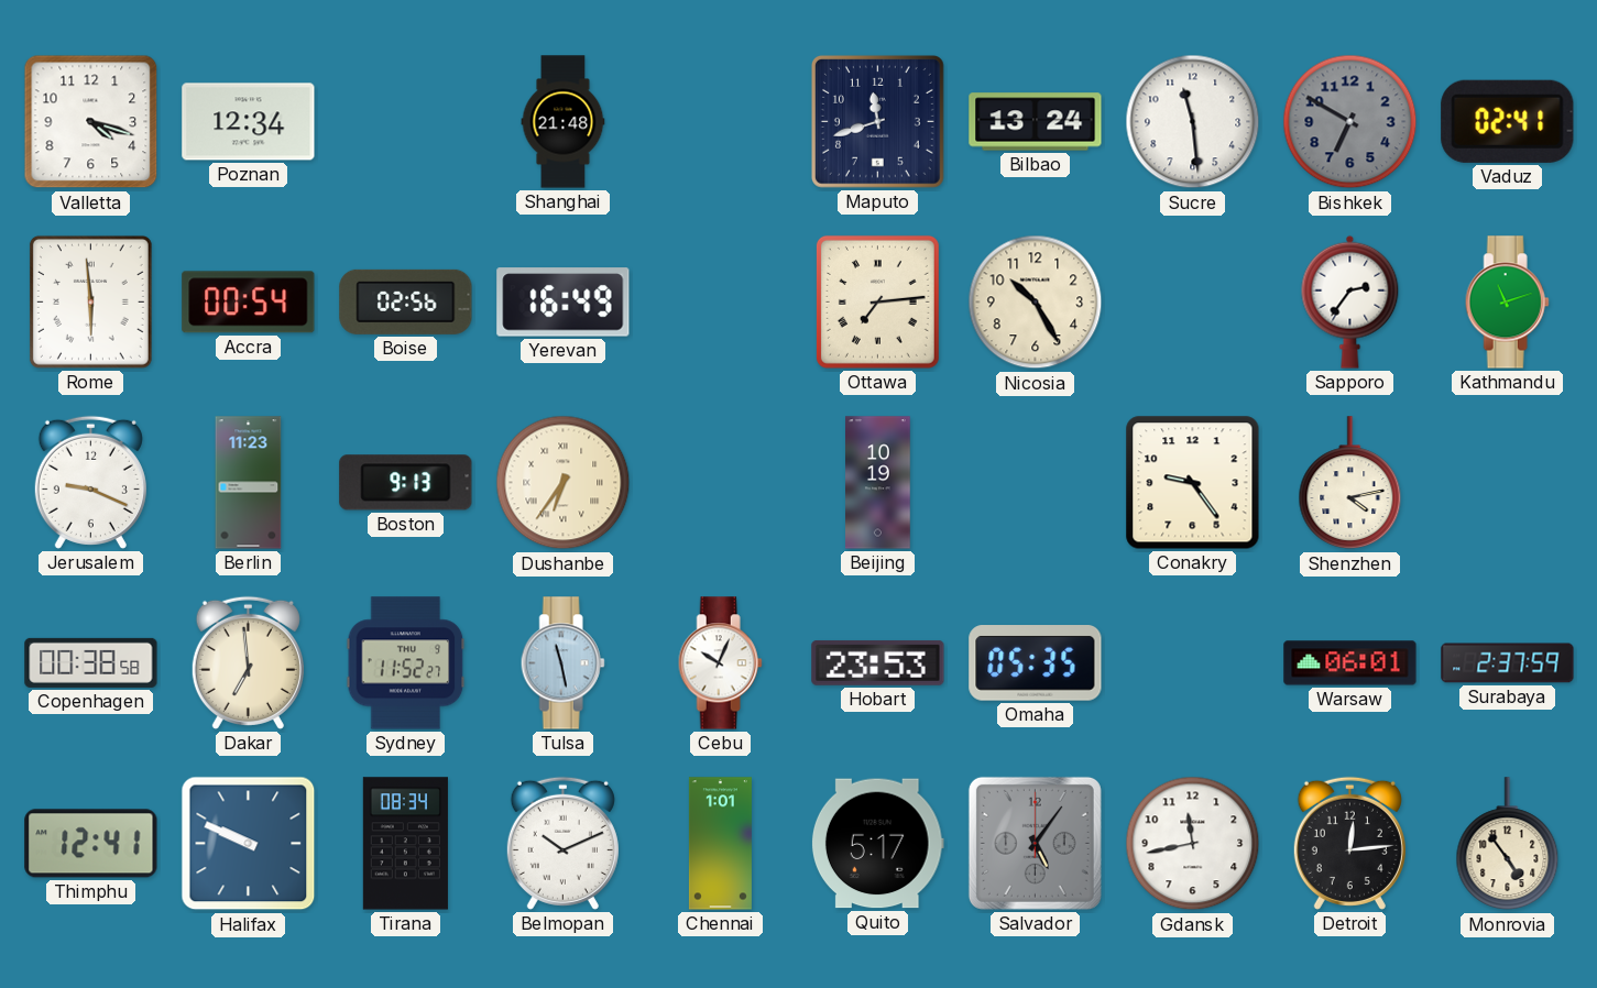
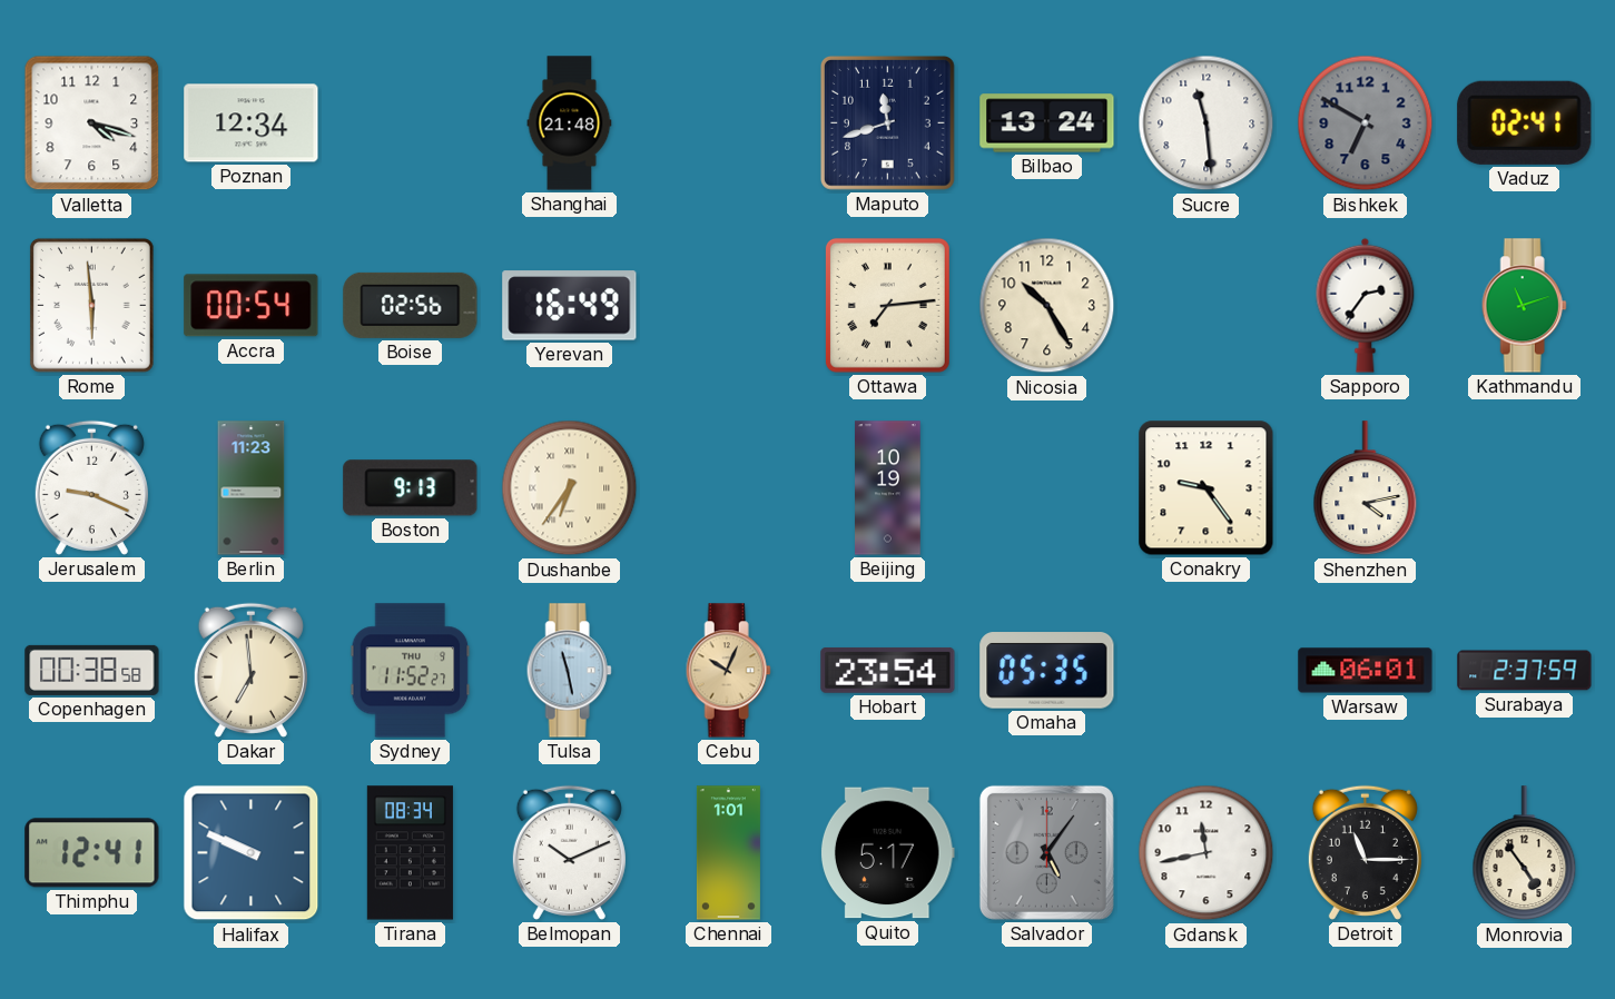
Cebu dial: white -> champagne (728, 671)
Hobart: 23:53 -> 23:54 (888, 670)
Detroit: 12:14 -> 11:15 (1365, 852)
